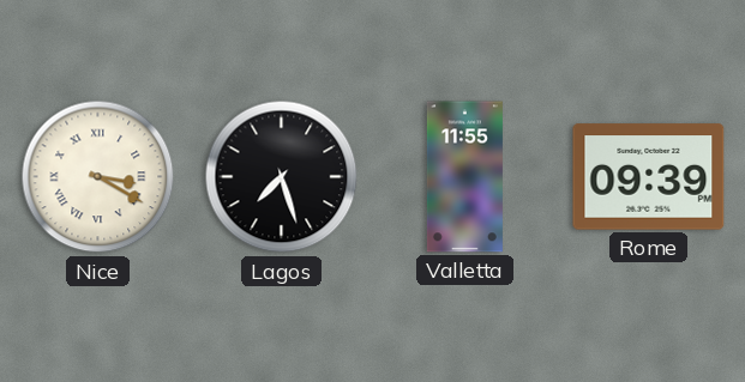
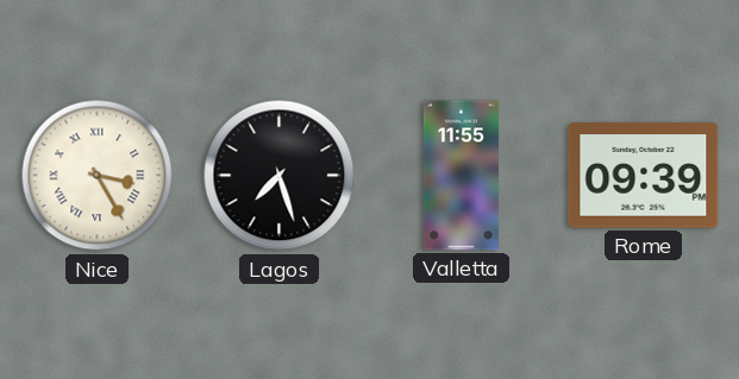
Nice: 3:20 -> 3:25 (98, 176)
